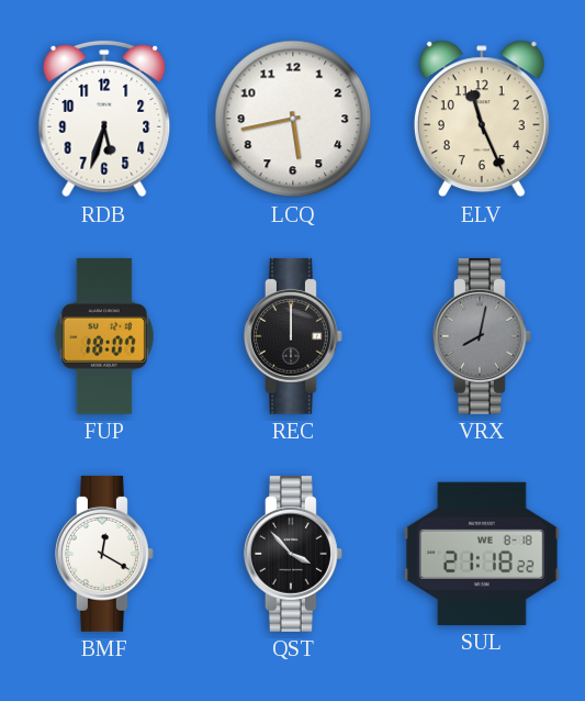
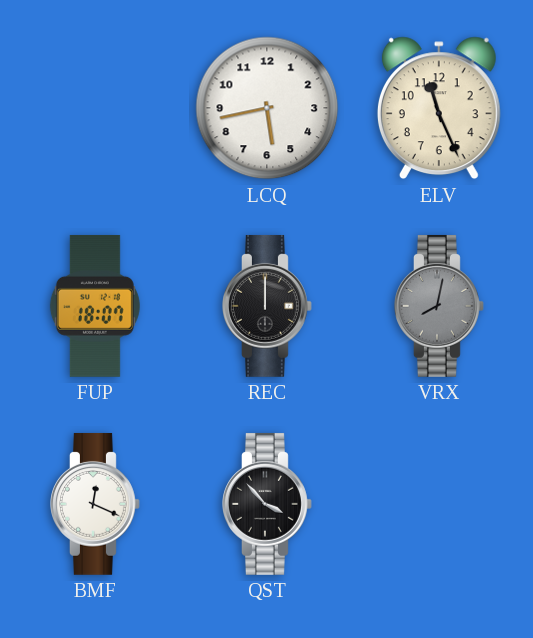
RDB: 5:33 -> none (104, 119)
BMF: 12:20 -> 12:19 (96, 504)
SUL: 21:18 -> none (482, 554)
